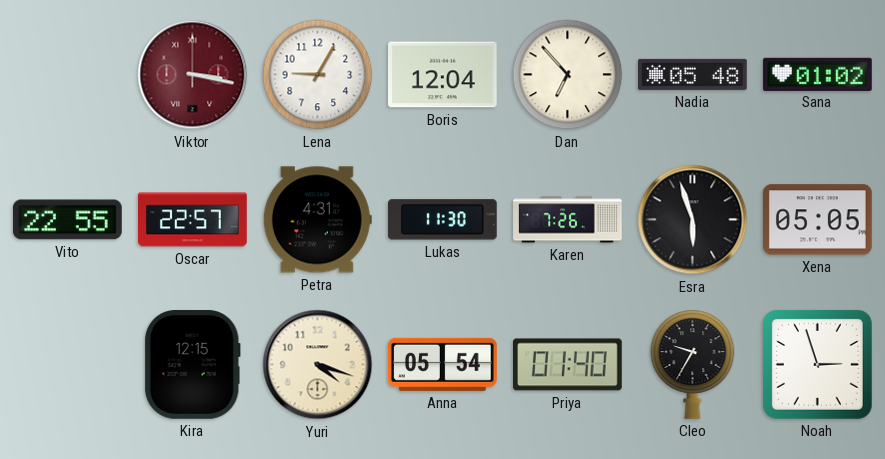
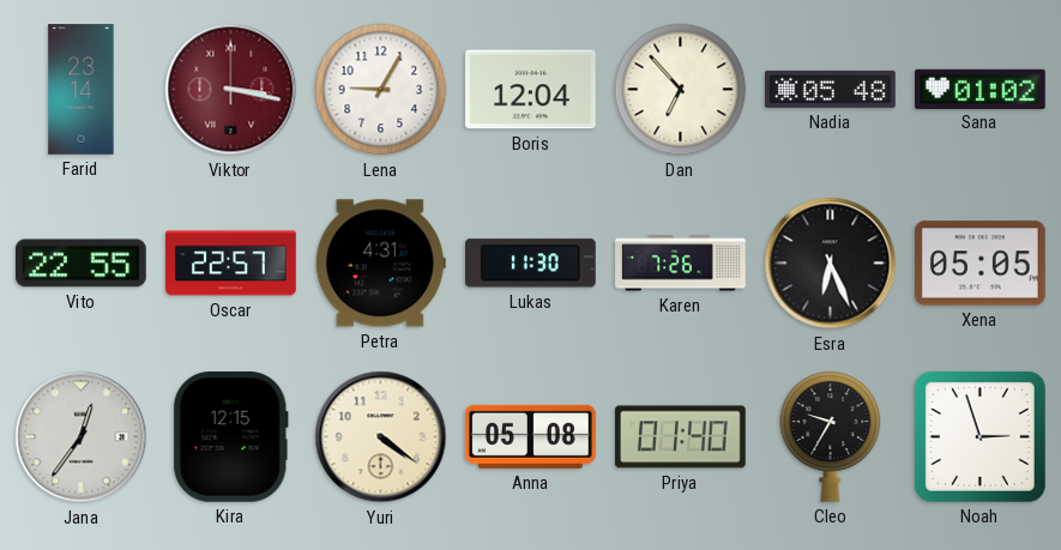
Farid: none -> 23:14 (82, 90)
Esra: 5:57 -> 6:26 (831, 264)
Jana: none -> 12:36 (82, 437)
Yuri: 4:18 -> 4:21 (381, 437)
Anna: 05:54 -> 05:08 (531, 436)
